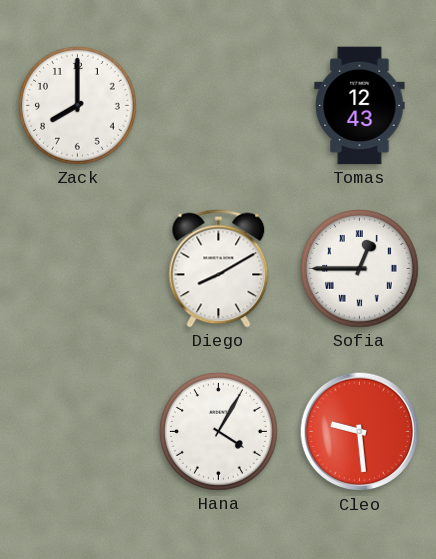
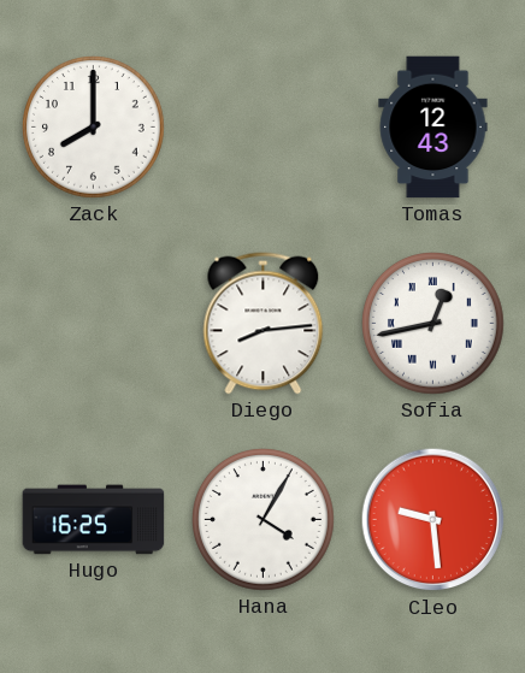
Diego: 8:10 -> 8:14 (264, 324)
Sofia: 12:45 -> 12:43 (433, 324)
Hugo: none -> 16:25 (94, 520)
